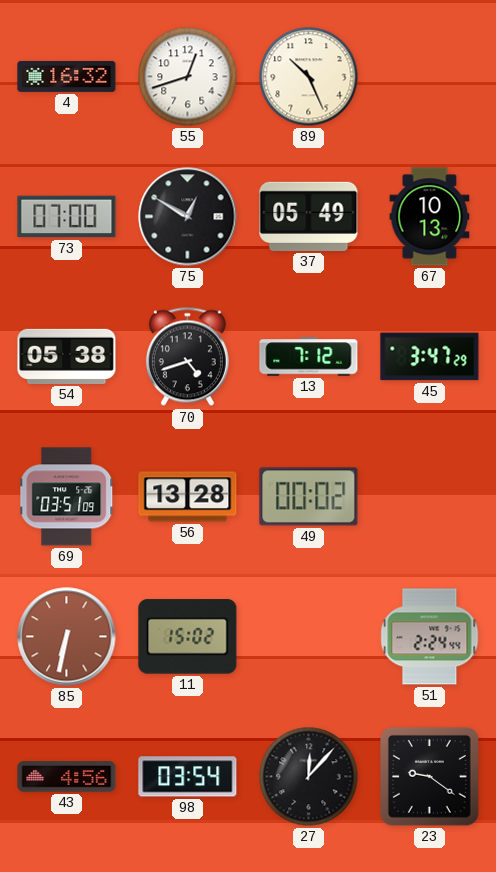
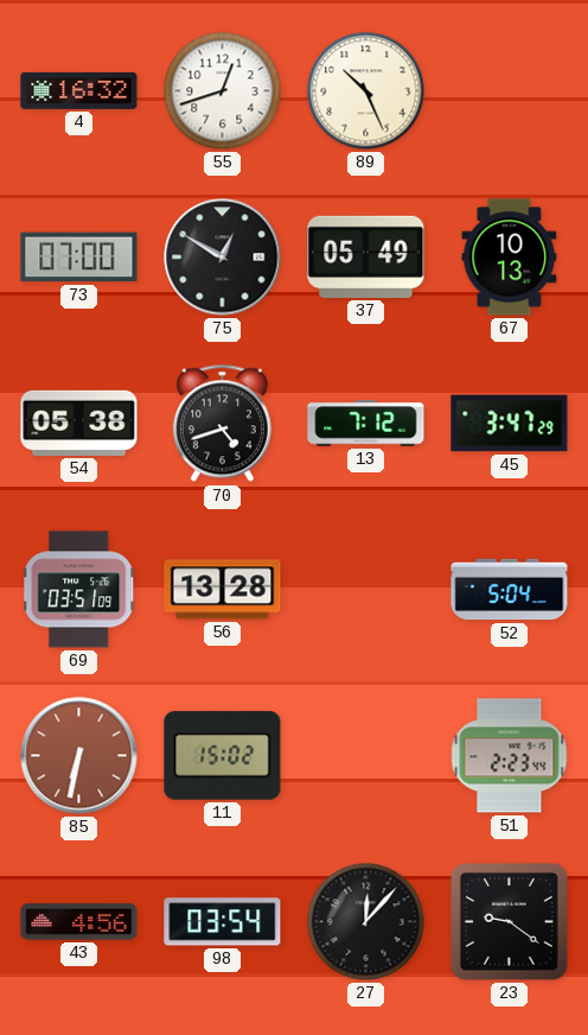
49: 00:02 -> none (309, 497)
52: none -> 5:04 (510, 590)
51: 2:24 -> 2:23 (510, 756)
